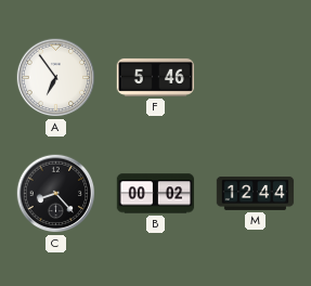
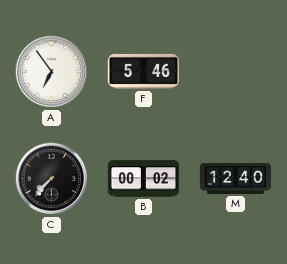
C: 8:23 -> 7:37 (52, 179)
M: 12:44 -> 12:40 (236, 178)
